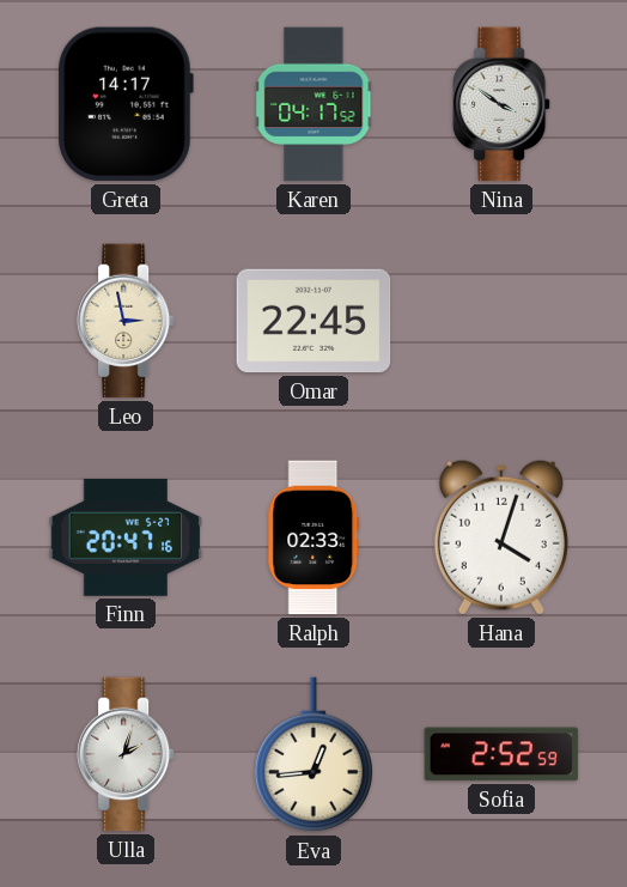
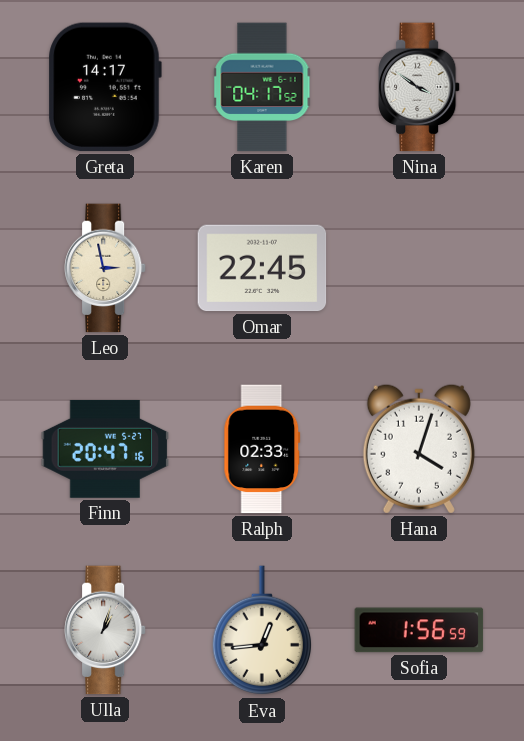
Ulla: 2:03 -> 1:03 (105, 630)
Sofia: 2:52 -> 1:56 (419, 630)
